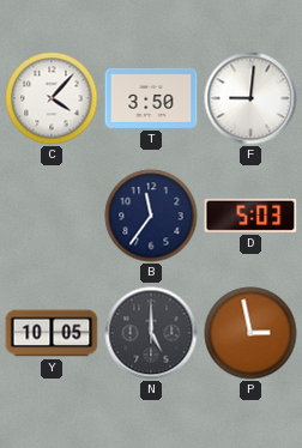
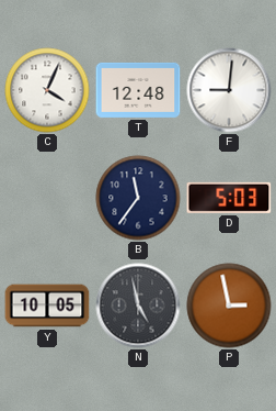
C: 4:07 -> 4:04 (47, 90)
T: 3:50 -> 12:48 (138, 90)
N: 5:00 -> 4:58 (138, 306)
